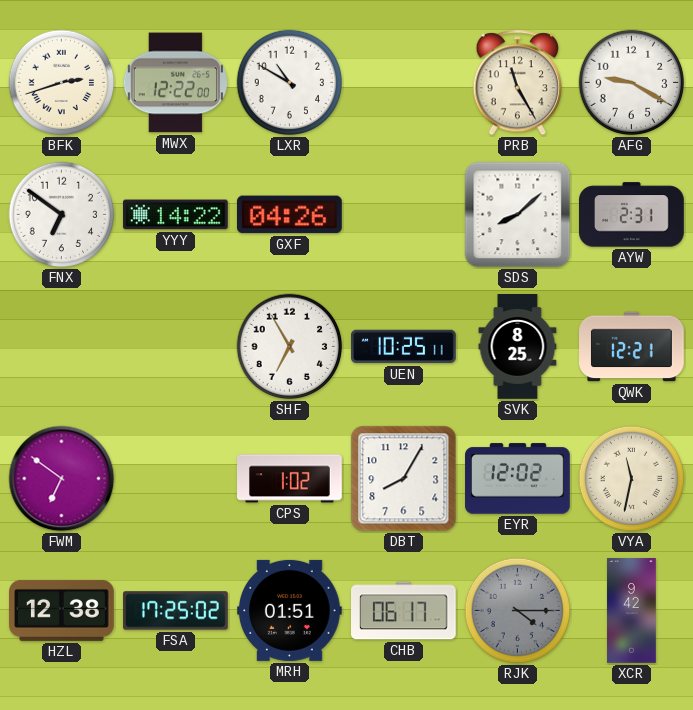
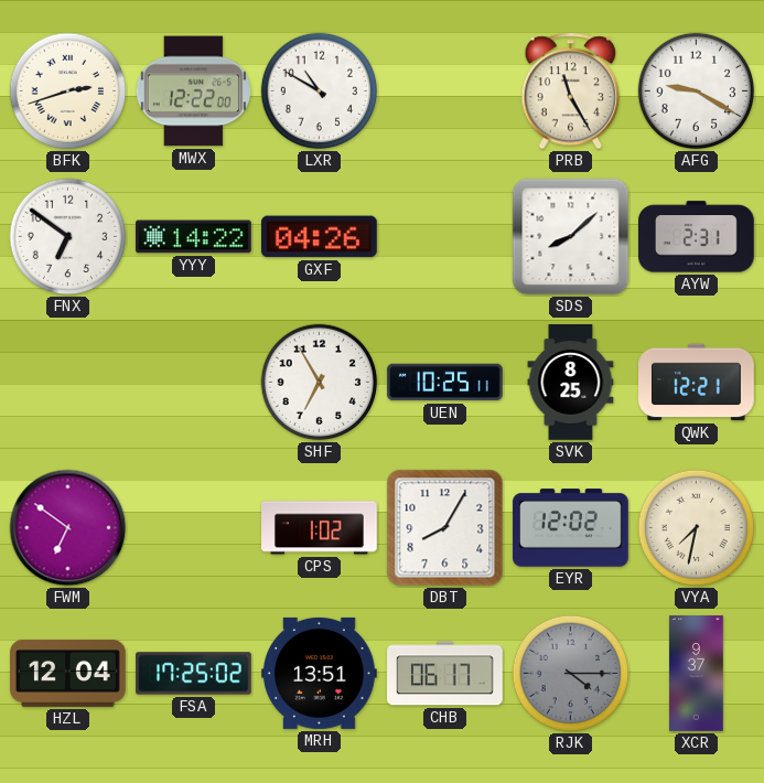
VYA: 11:32 -> 7:32 (697, 528)
HZL: 12:38 -> 12:04 (68, 673)
MRH: 01:51 -> 13:51 (320, 673)
XCR: 9:42 -> 9:37 (697, 674)
